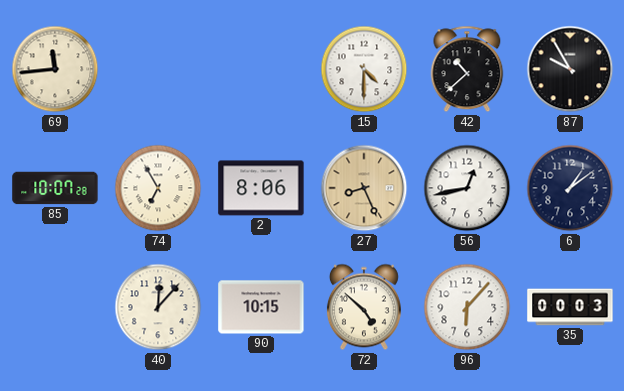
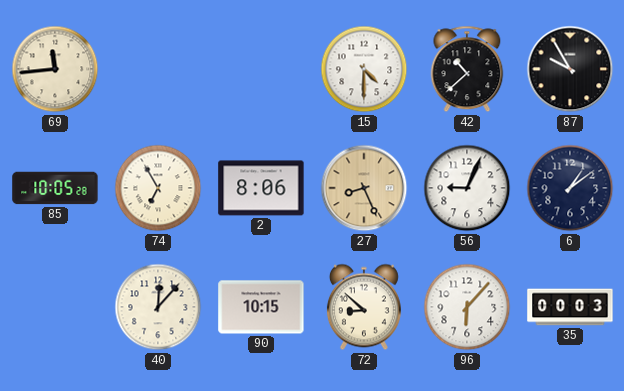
85: 10:07 -> 10:05 (55, 188)
56: 12:43 -> 9:04 (467, 188)
72: 4:52 -> 8:52 (364, 307)
